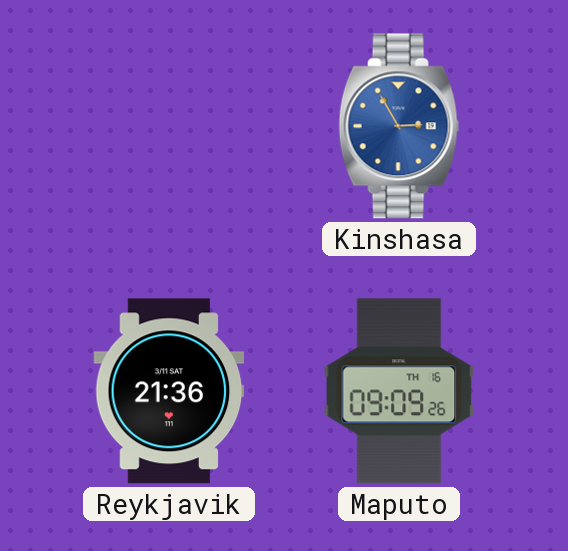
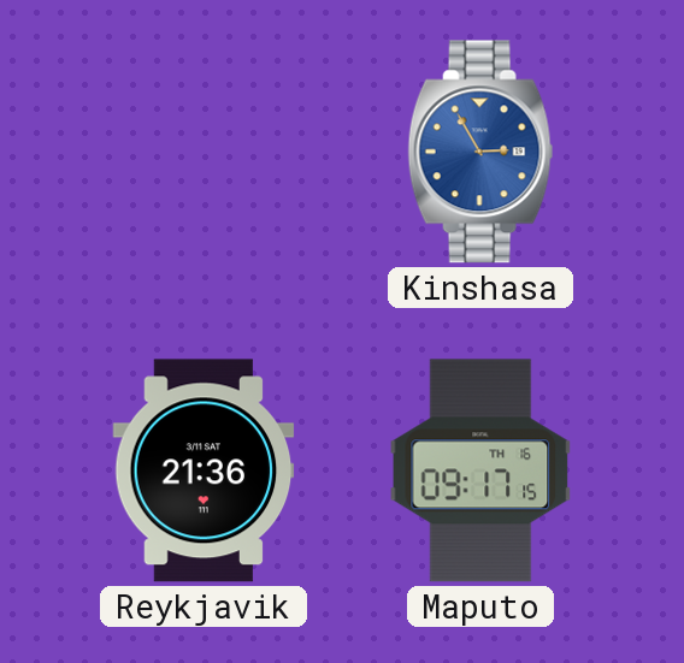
Maputo: 09:09 -> 09:17 (480, 470)
